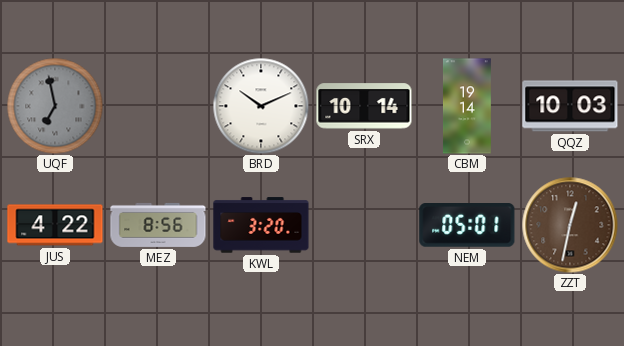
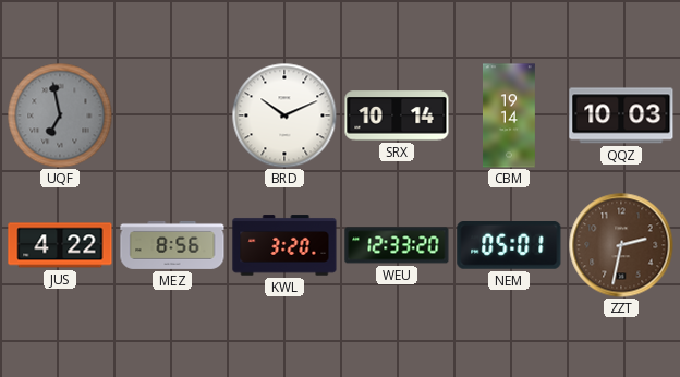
WEU: none -> 12:33 (397, 245)
ZZT: 12:32 -> 2:32 (621, 245)
